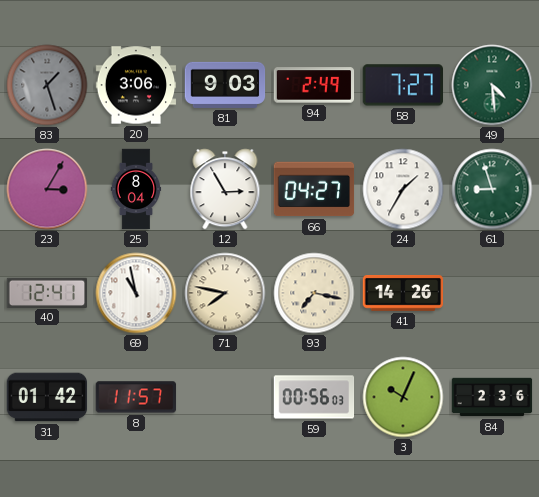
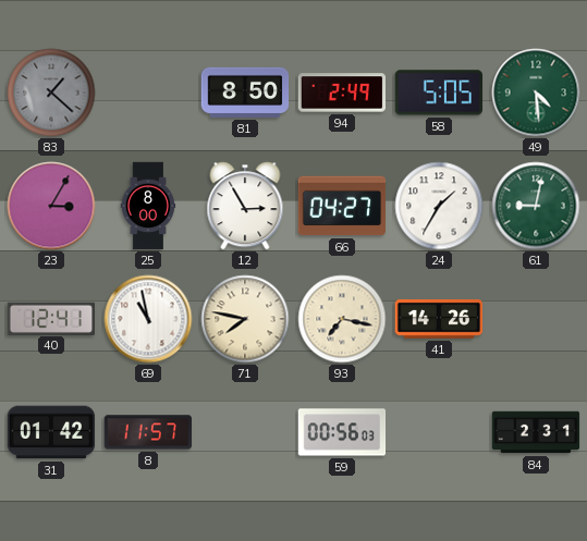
83: 1:27 -> 1:22 (51, 93)
20: 3:06 -> none (136, 85)
81: 9:03 -> 8:50 (245, 93)
58: 7:27 -> 5:05 (438, 93)
25: 8:04 -> 8:00 (148, 206)
61: 8:57 -> 9:02 (536, 206)
3: 10:04 -> none (403, 397)
84: 2:36 -> 2:31 (536, 432)
